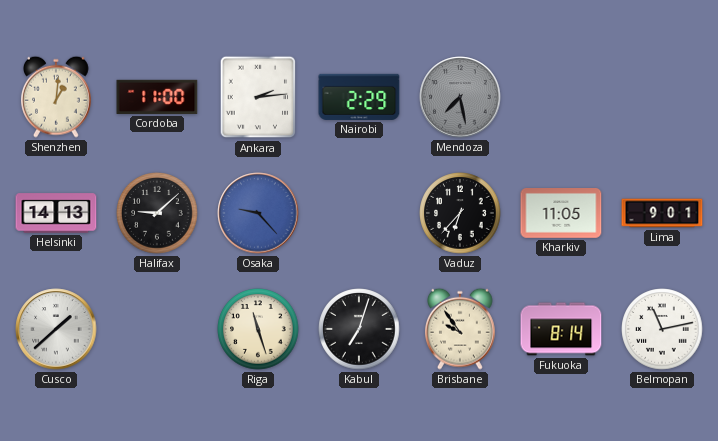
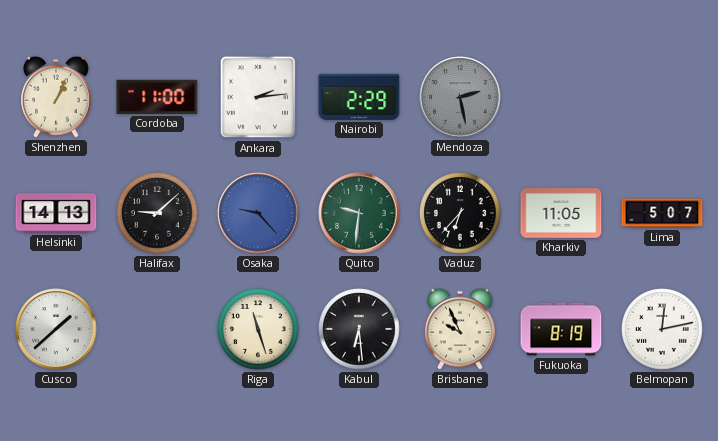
Shenzhen: 1:01 -> 1:04 (57, 97)
Mendoza: 7:28 -> 2:28 (460, 97)
Quito: none -> 9:31 (359, 213)
Lima: 9:01 -> 5:07 (662, 213)
Kabul: 7:03 -> 6:29 (359, 329)
Brisbane: 9:54 -> 9:56 (461, 329)
Fukuoka: 8:14 -> 8:19 (561, 329)
Belmopan: 11:13 -> 12:13 (662, 329)
